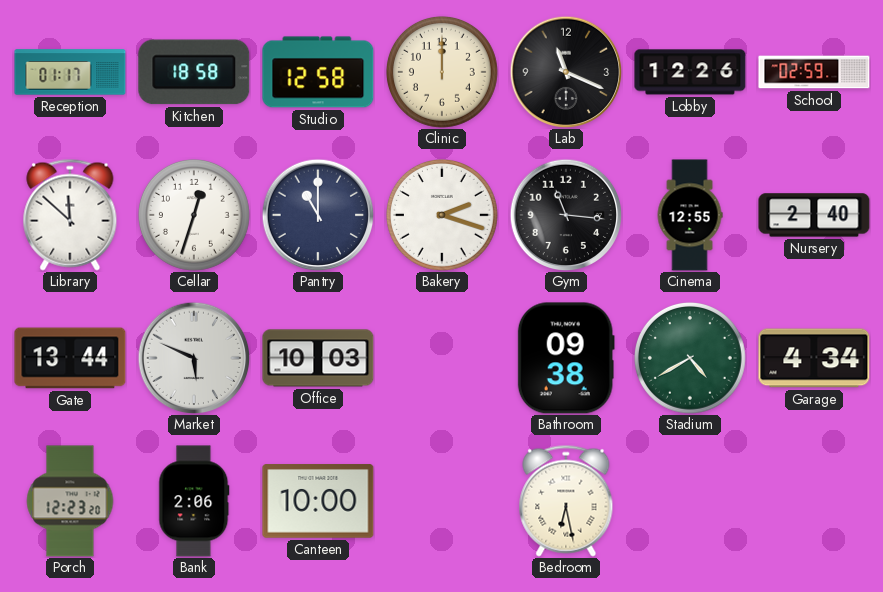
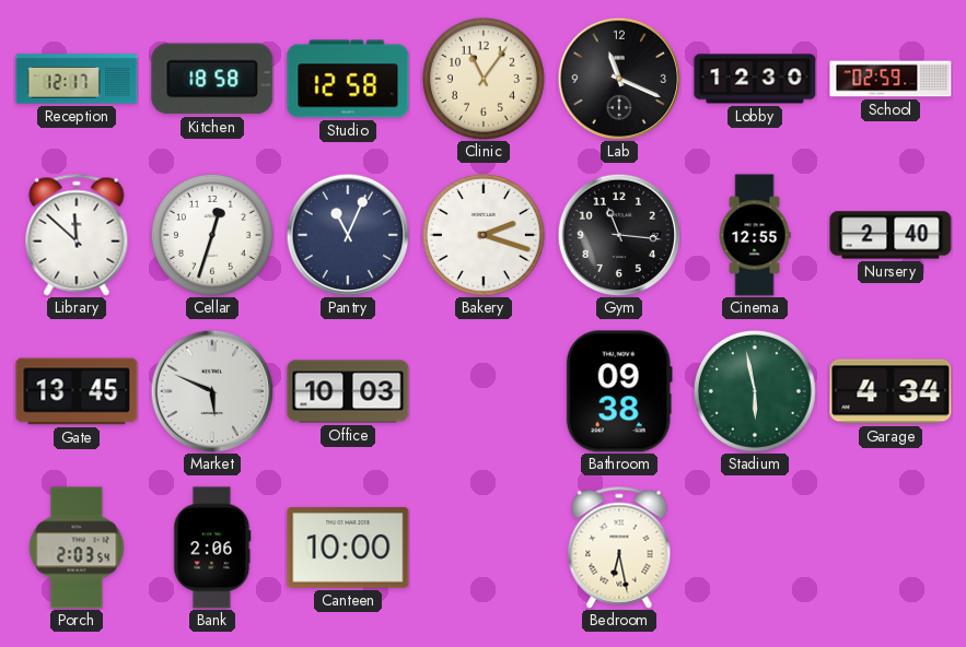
Reception: 01:17 -> 12:17 (77, 79)
Clinic: 12:00 -> 11:06 (484, 79)
Lobby: 12:26 -> 12:30 (755, 79)
Pantry: 11:00 -> 11:04 (348, 235)
Gate: 13:44 -> 13:45 (77, 391)
Stadium: 4:40 -> 5:58 (755, 391)
Porch: 12:23 -> 2:03 (77, 548)
